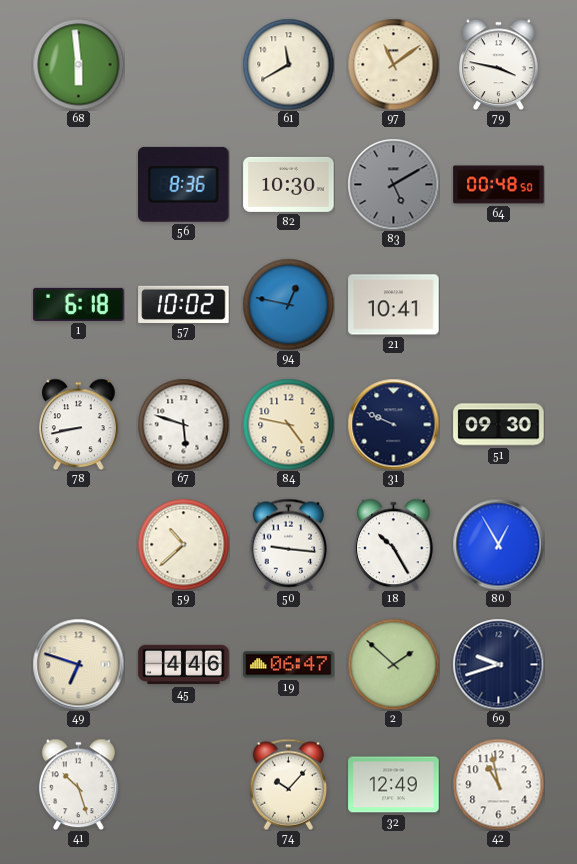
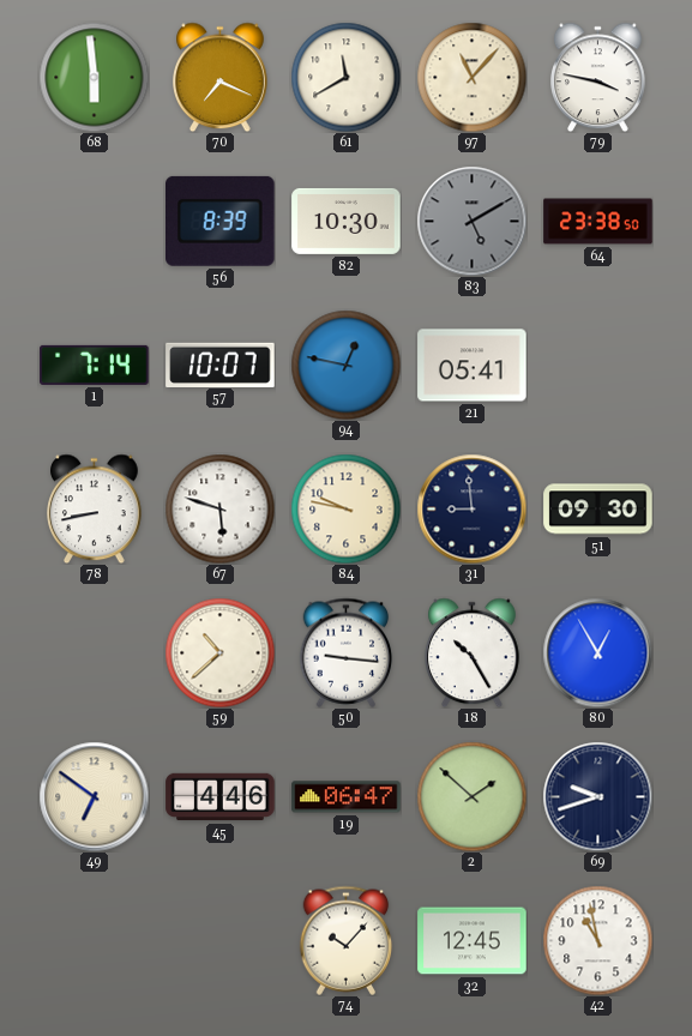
70: none -> 7:19 (221, 77)
97: 11:09 -> 11:07 (471, 77)
56: 8:36 -> 8:39 (221, 221)
64: 00:48 -> 23:38 (598, 222)
1: 6:18 -> 7:14 (95, 365)
57: 10:02 -> 10:07 (221, 365)
21: 10:41 -> 05:41 (473, 366)
84: 4:47 -> 9:47 (345, 508)
31: 9:49 -> 8:59 (471, 508)
49: 6:48 -> 6:51 (94, 796)
41: 10:27 -> none (79, 784)
32: 12:49 -> 12:45 (473, 941)
